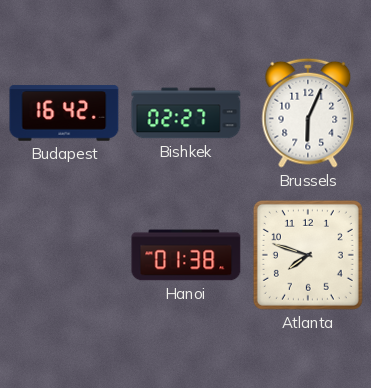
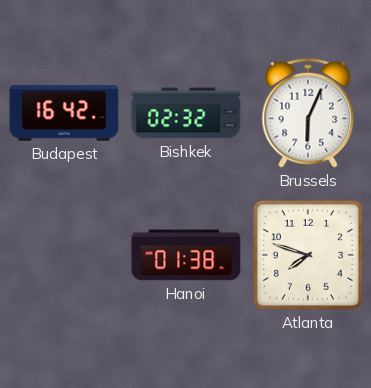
Bishkek: 02:27 -> 02:32 (186, 113)
